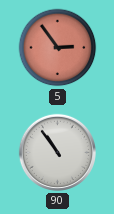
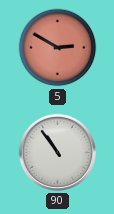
5: 2:54 -> 2:50 (58, 48)
